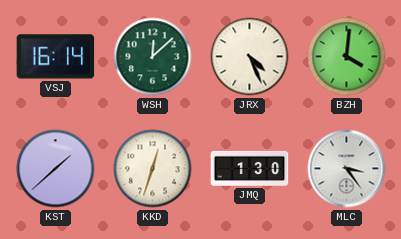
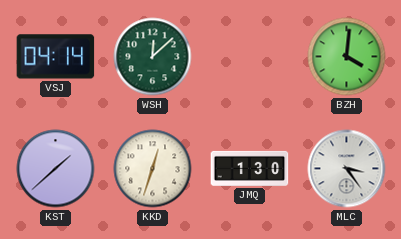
VSJ: 16:14 -> 04:14 (56, 57)
JRX: 4:26 -> none (250, 57)
